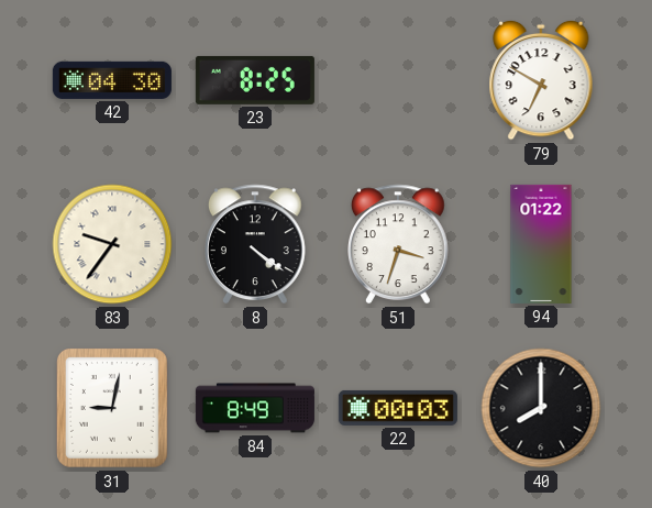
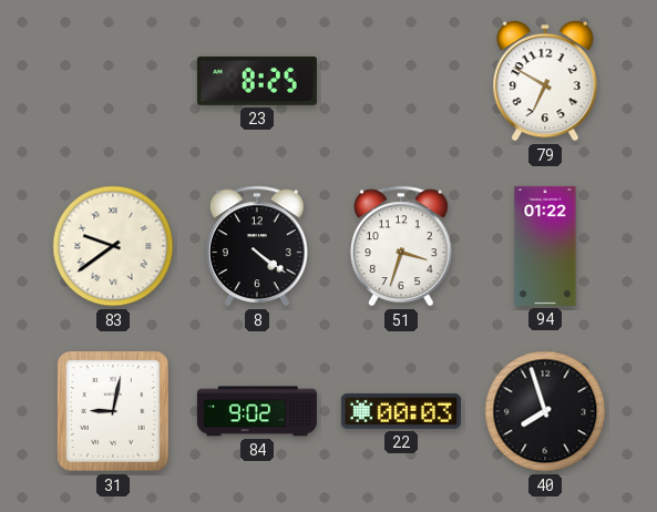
42: 04:30 -> none (112, 80)
83: 9:36 -> 9:39 (113, 246)
84: 8:49 -> 9:02 (257, 411)
40: 8:00 -> 7:57 (545, 411)
